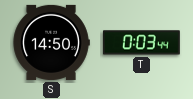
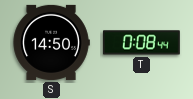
T: 0:03 -> 0:08 (141, 43)
